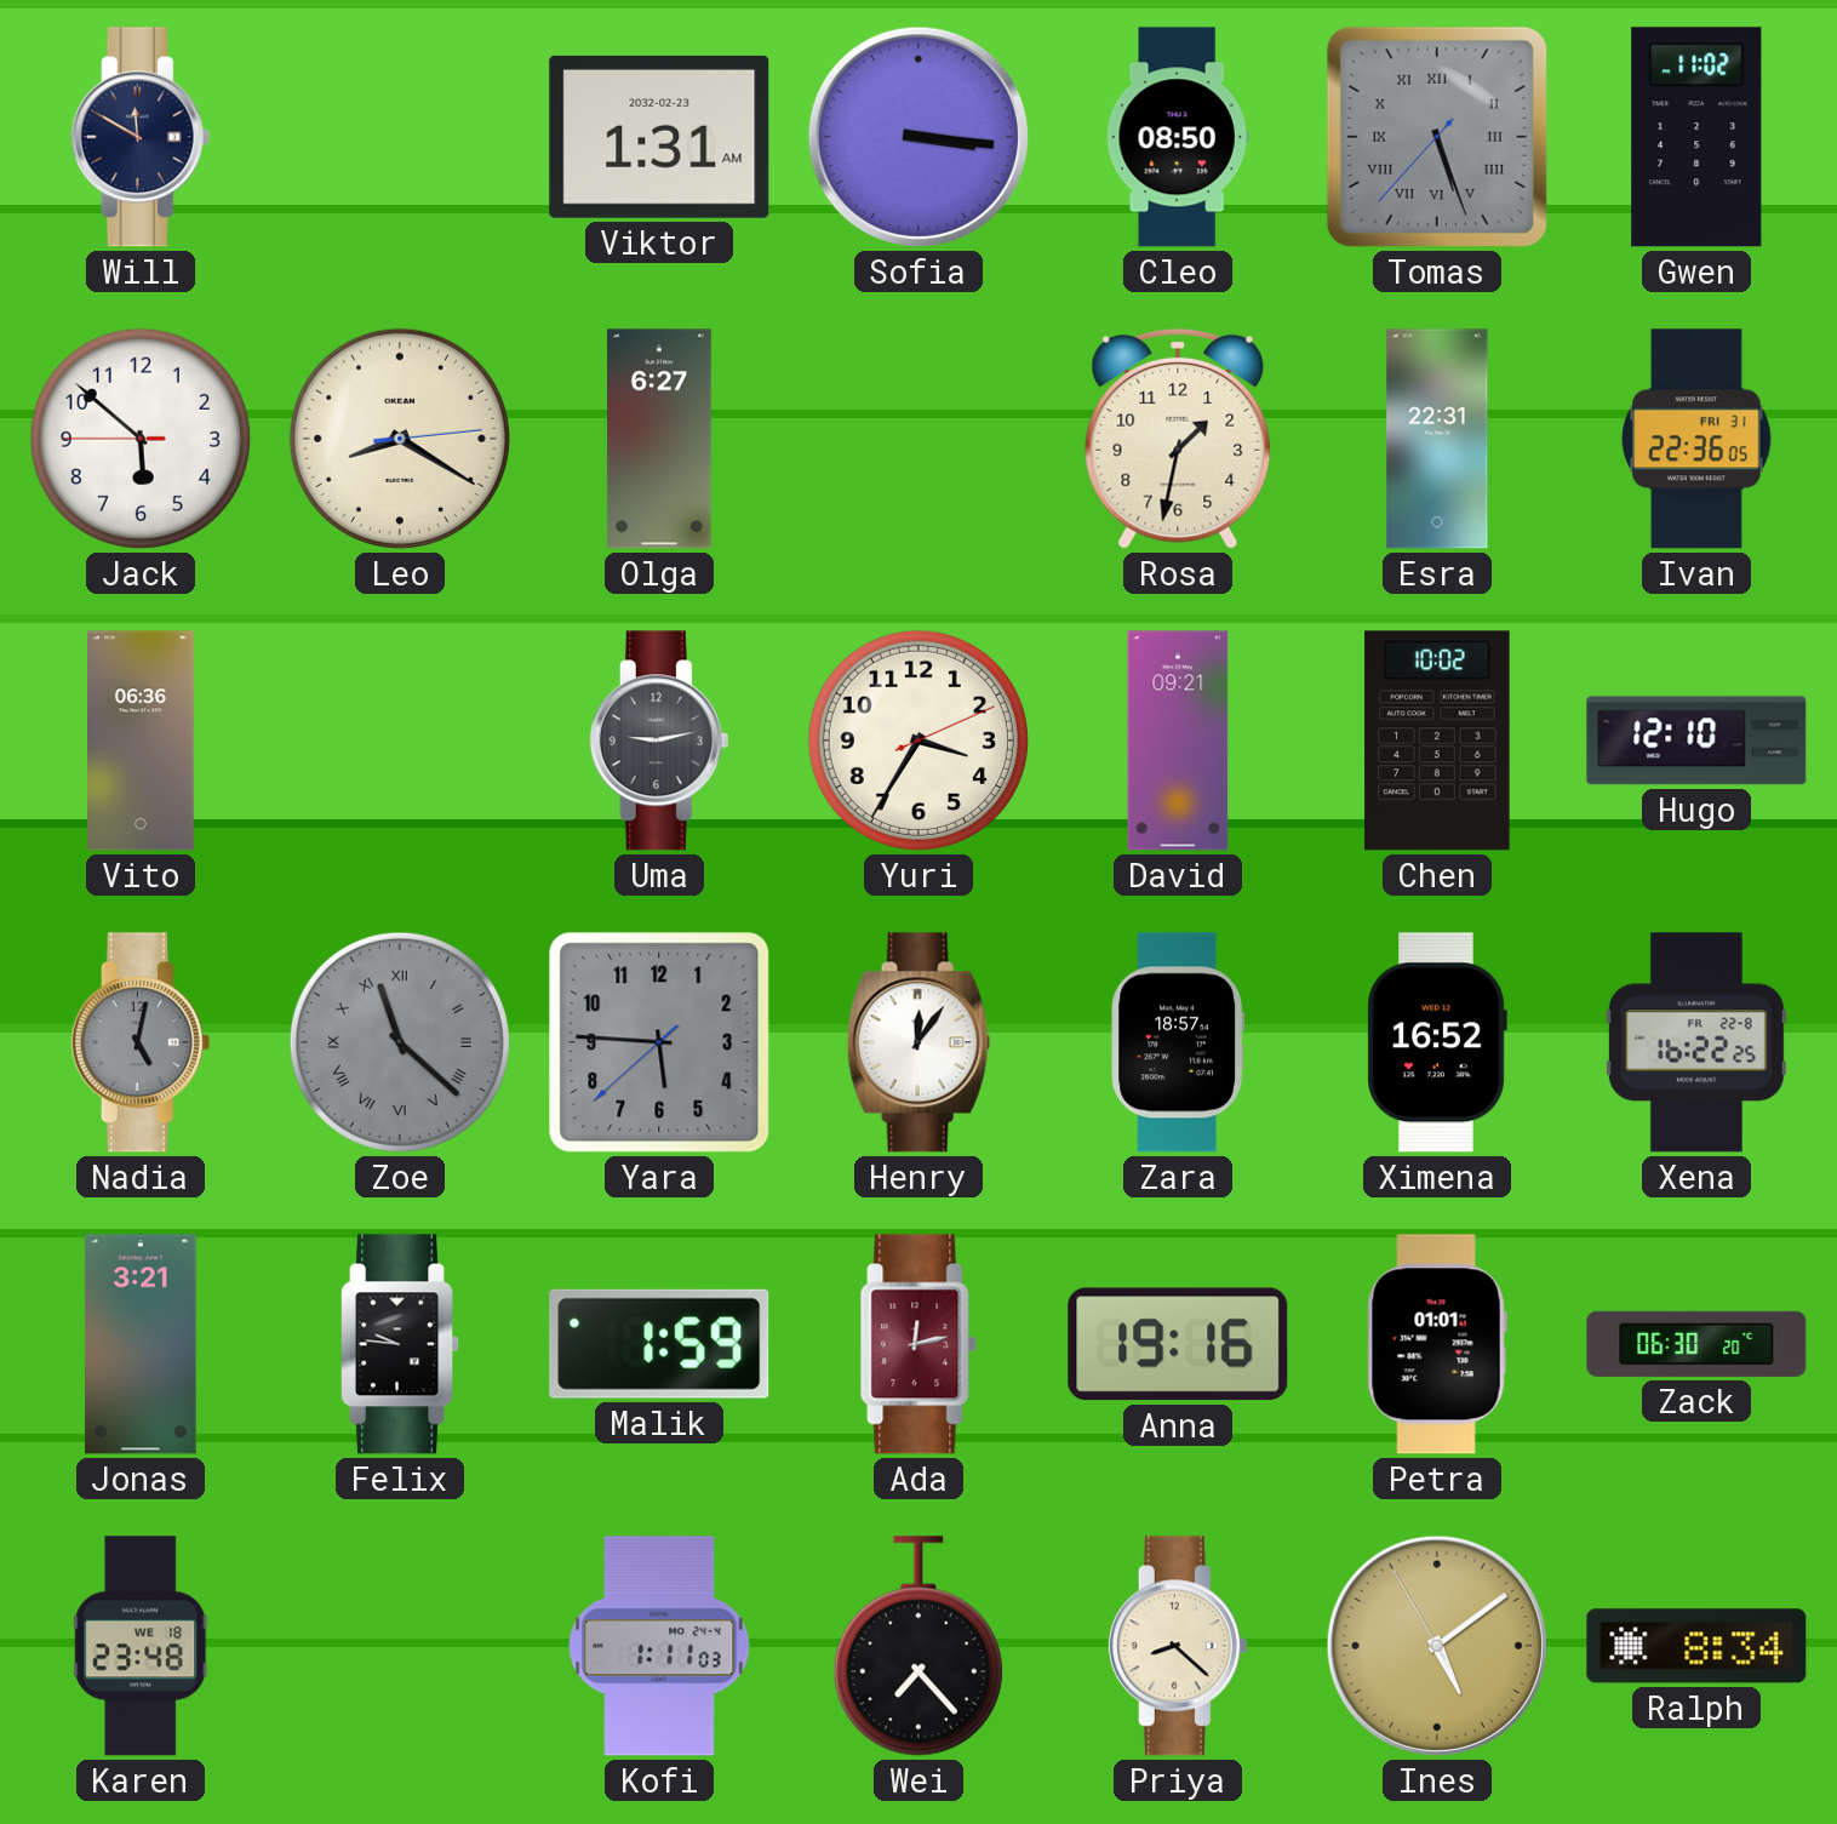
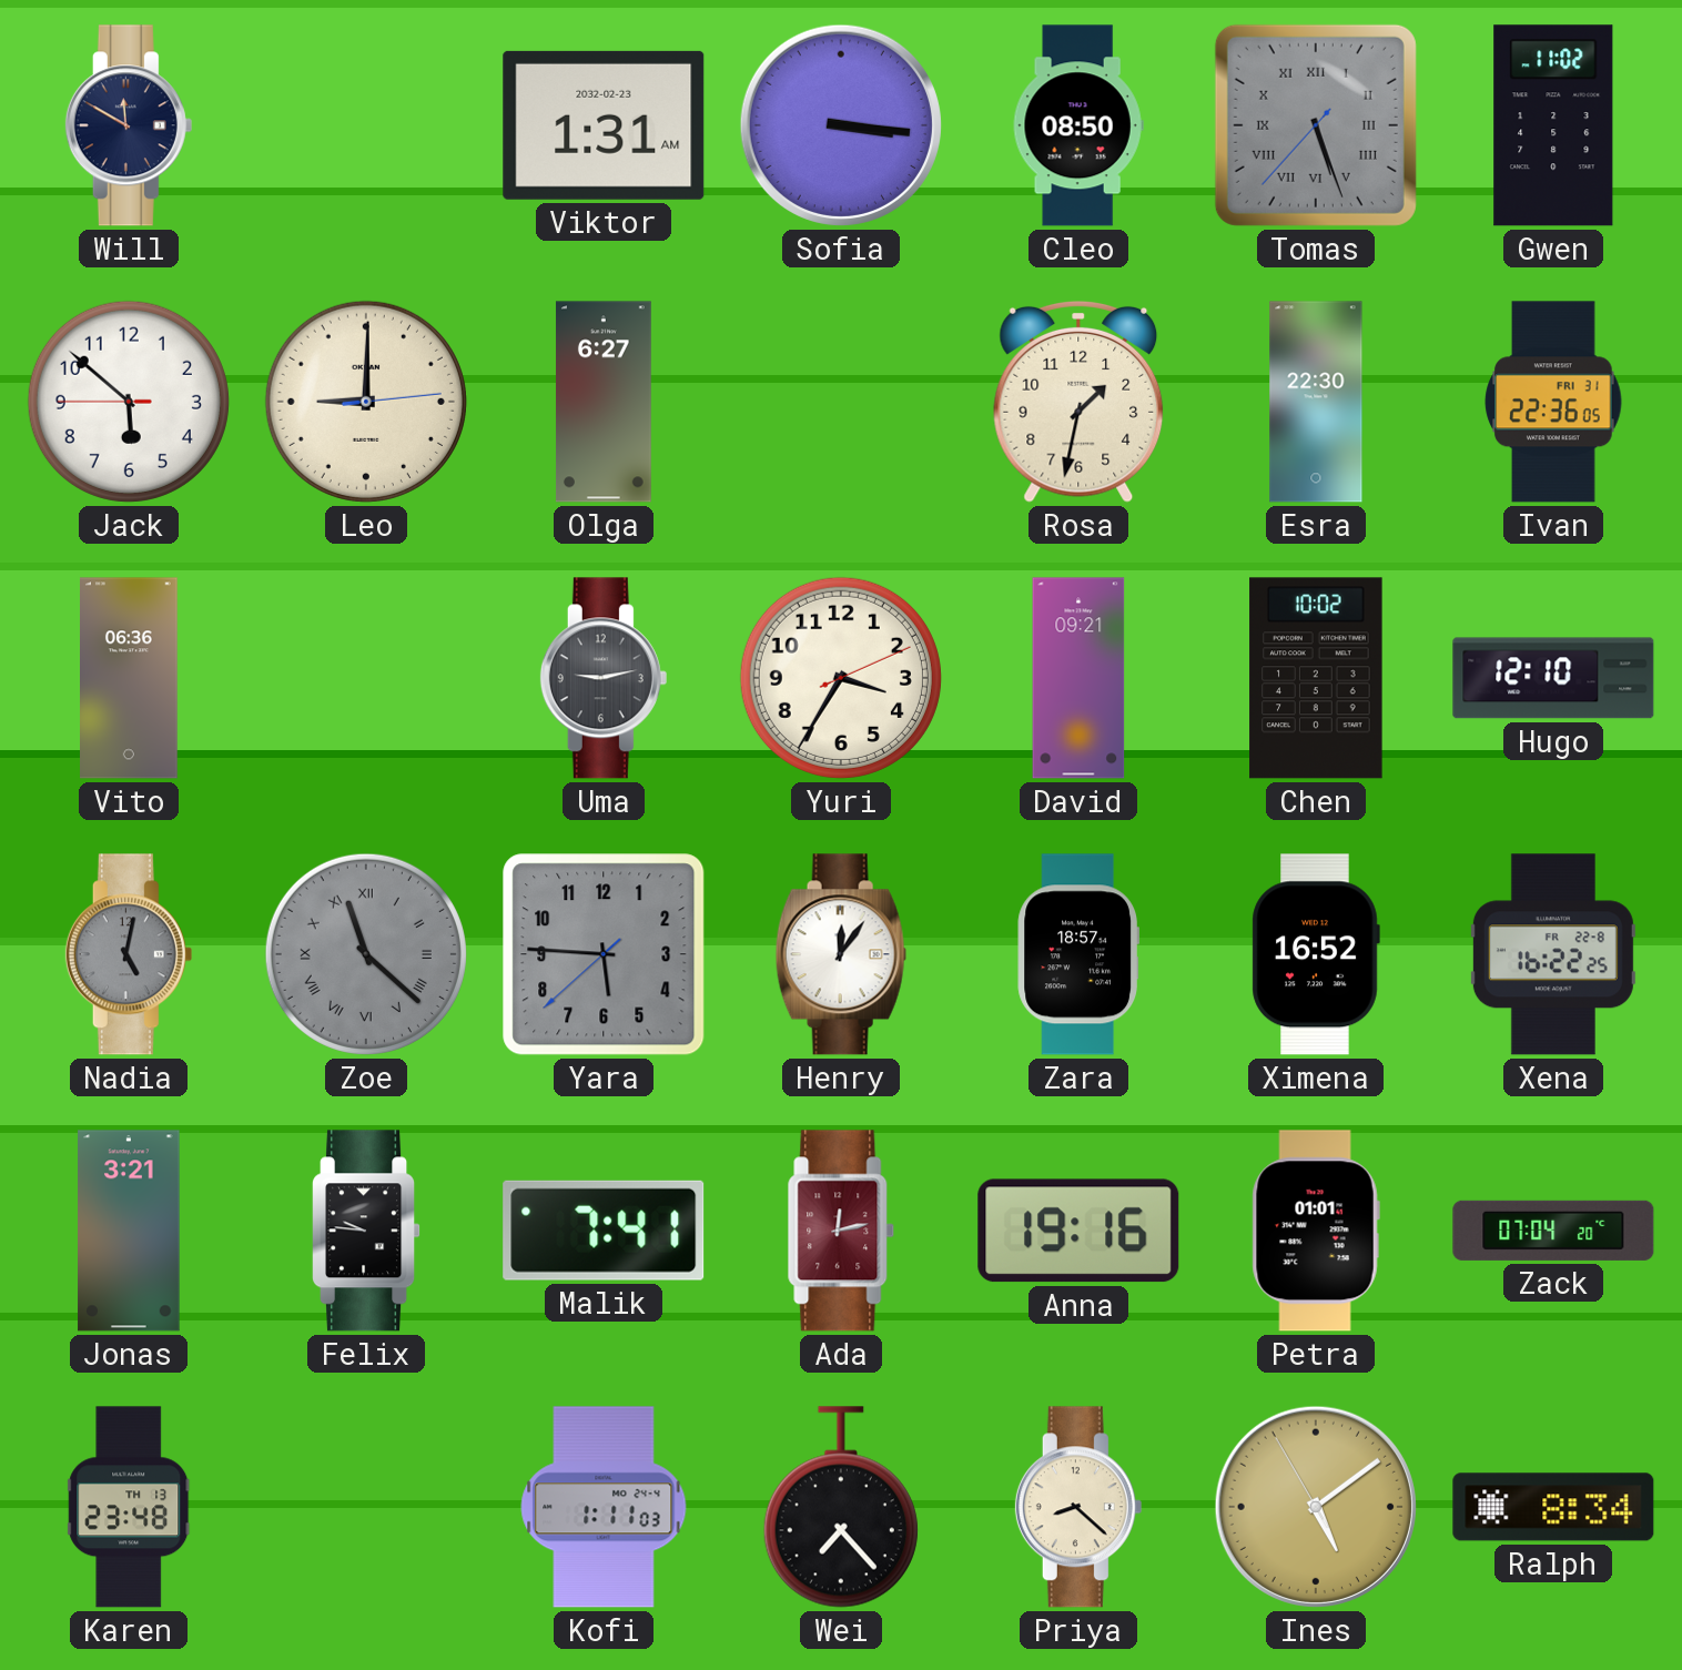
Leo: 8:20 -> 9:00 (366, 402)
Esra: 22:31 -> 22:30 (1316, 402)
Malik: 1:59 -> 7:41 (604, 1231)
Zack: 06:30 -> 07:04 (1553, 1231)
Karen date: WE 18 -> TH 13 (130, 1507)
